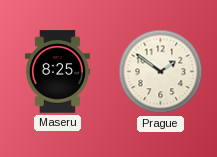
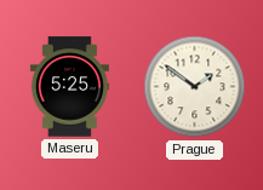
Maseru: 8:25 -> 5:25 (69, 87)
